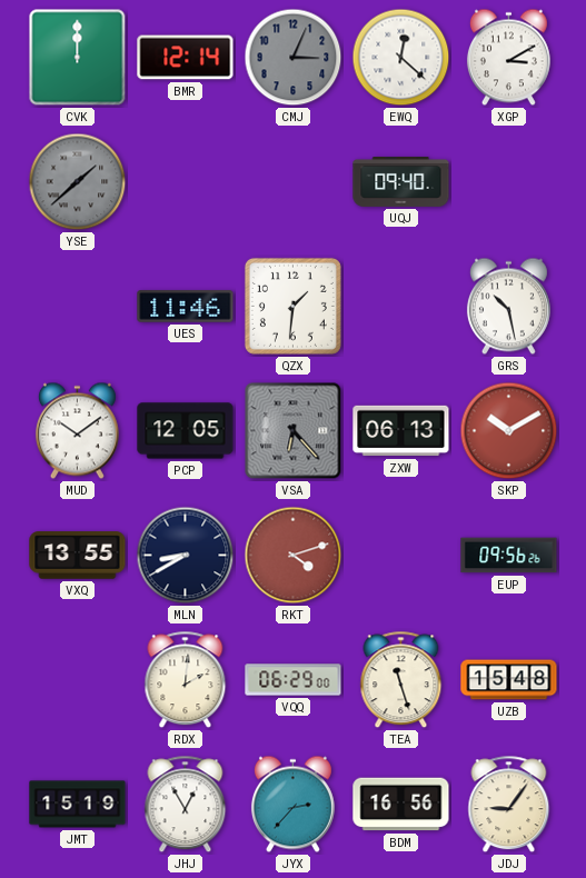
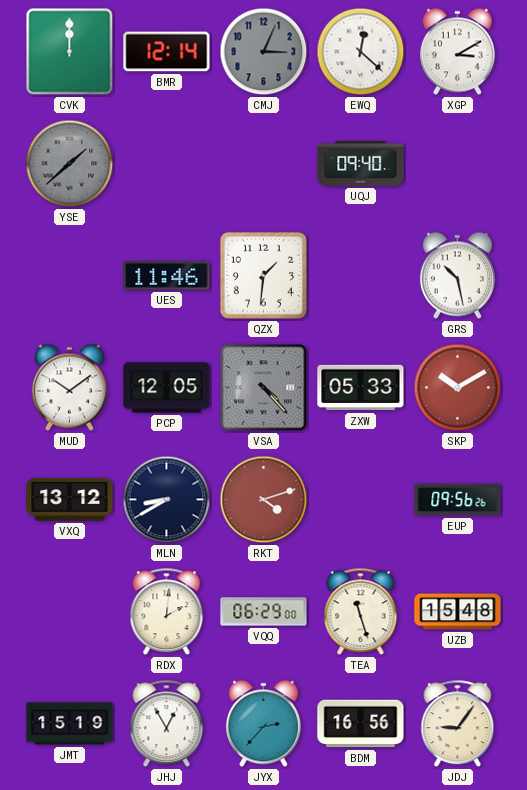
VSA: 6:23 -> 4:23 (264, 388)
ZXW: 06:13 -> 05:33 (361, 388)
VXQ: 13:55 -> 13:12 (70, 500)
